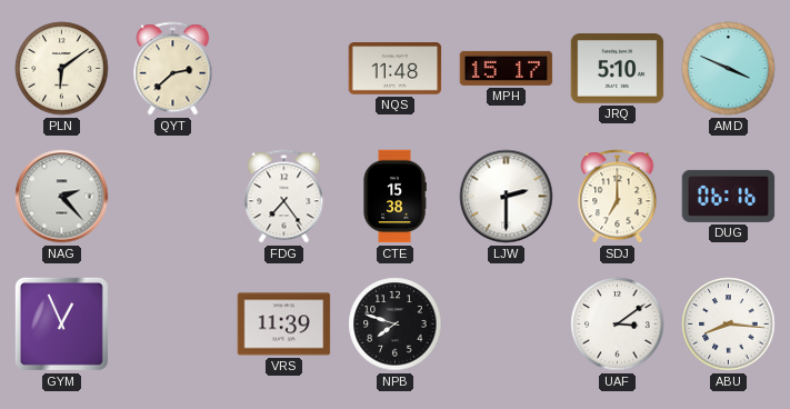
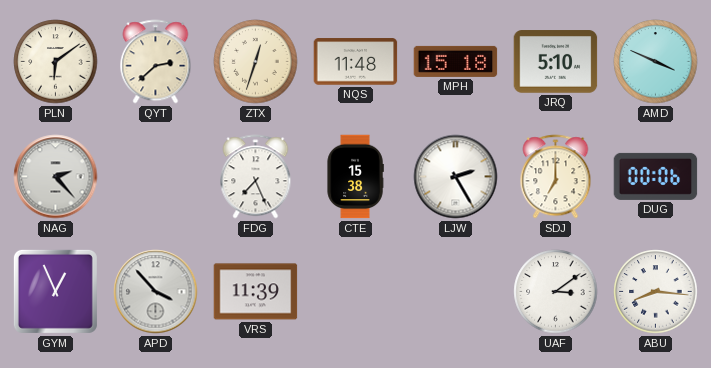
ZTX: none -> 12:33 (256, 62)
MPH: 15:17 -> 15:18 (456, 61)
FDG: 7:24 -> 7:26 (256, 177)
LJW: 2:30 -> 2:25 (456, 177)
DUG: 06:16 -> 00:06 (656, 176)
APD: none -> 3:53 (156, 292)
NPB: 7:48 -> none (396, 325)
